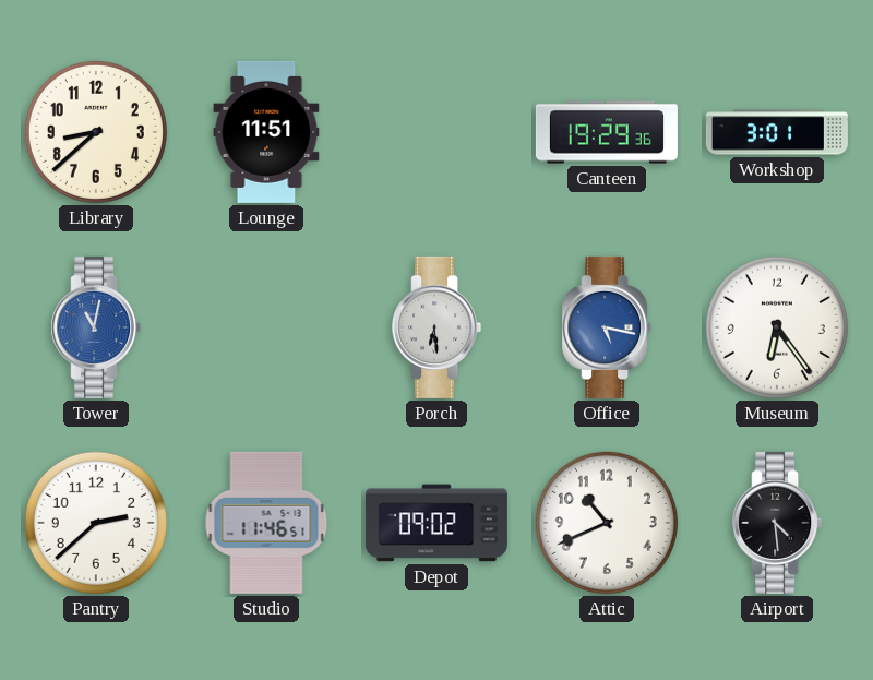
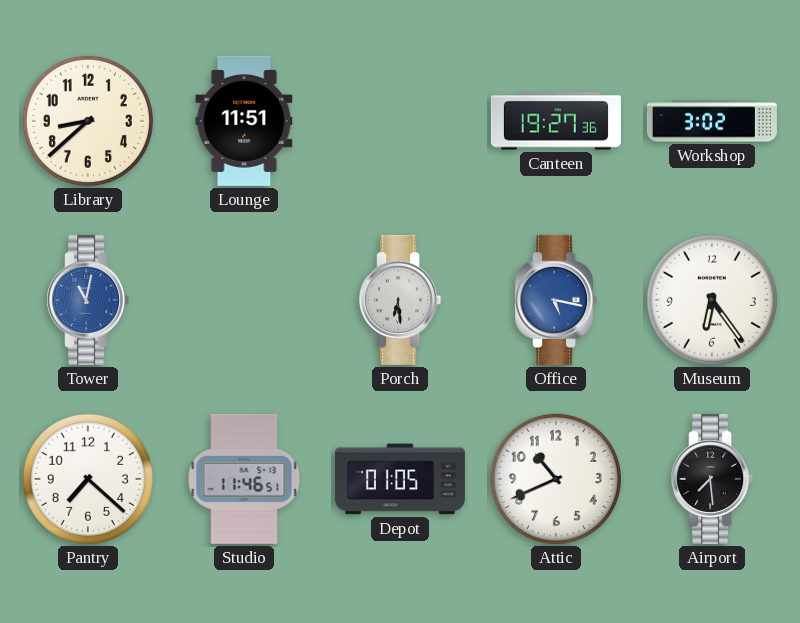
Canteen: 19:29 -> 19:27 (556, 121)
Workshop: 3:01 -> 3:02 (712, 121)
Pantry: 2:38 -> 7:22 (88, 479)
Depot: 09:02 -> 01:05 (400, 479)
Airport: 4:29 -> 7:29 (712, 479)
